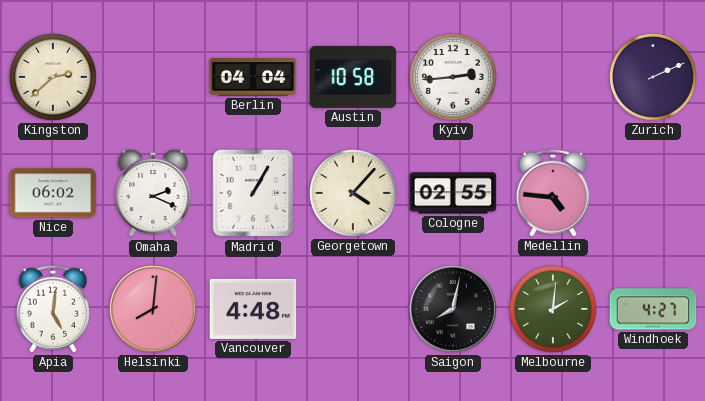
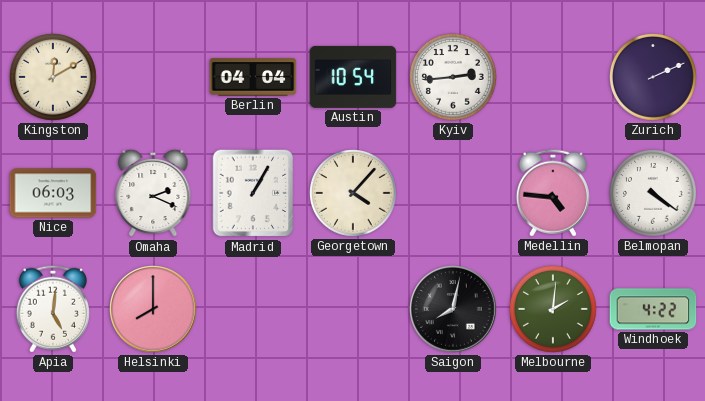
Kingston: 2:38 -> 12:10 (54, 78)
Austin: 10:58 -> 10:54 (353, 77)
Nice: 06:02 -> 06:03 (53, 193)
Cologne: 02:55 -> none (453, 193)
Belmopan: none -> 4:21 (654, 194)
Helsinki: 8:01 -> 8:00 (154, 310)
Vancouver: 4:48 -> none (253, 309)
Windhoek: 4:27 -> 4:22 (653, 309)
